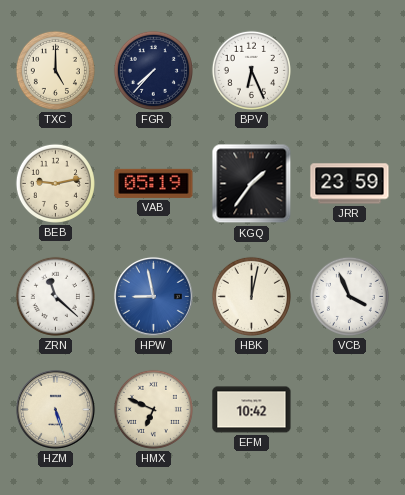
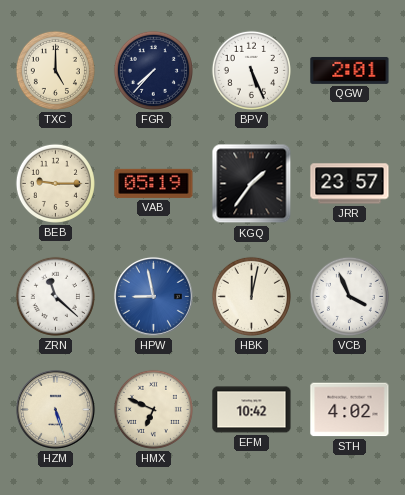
BPV: 6:26 -> 5:26 (251, 70)
QGW: none -> 2:01 (350, 70)
BEB: 9:13 -> 9:15 (55, 183)
JRR: 23:59 -> 23:57 (350, 184)
STH: none -> 4:02 (350, 410)
